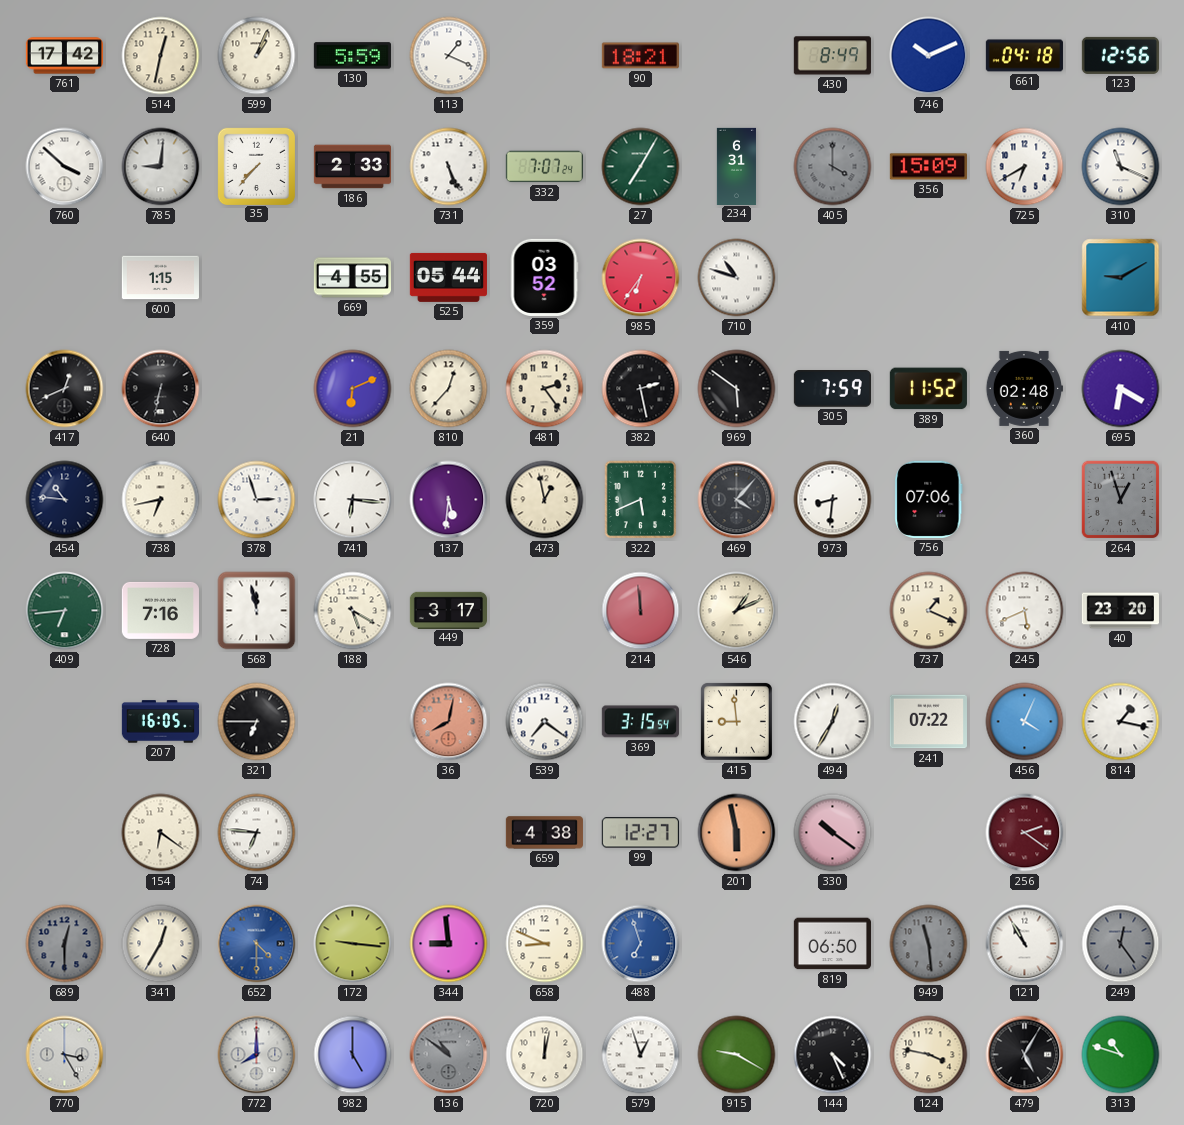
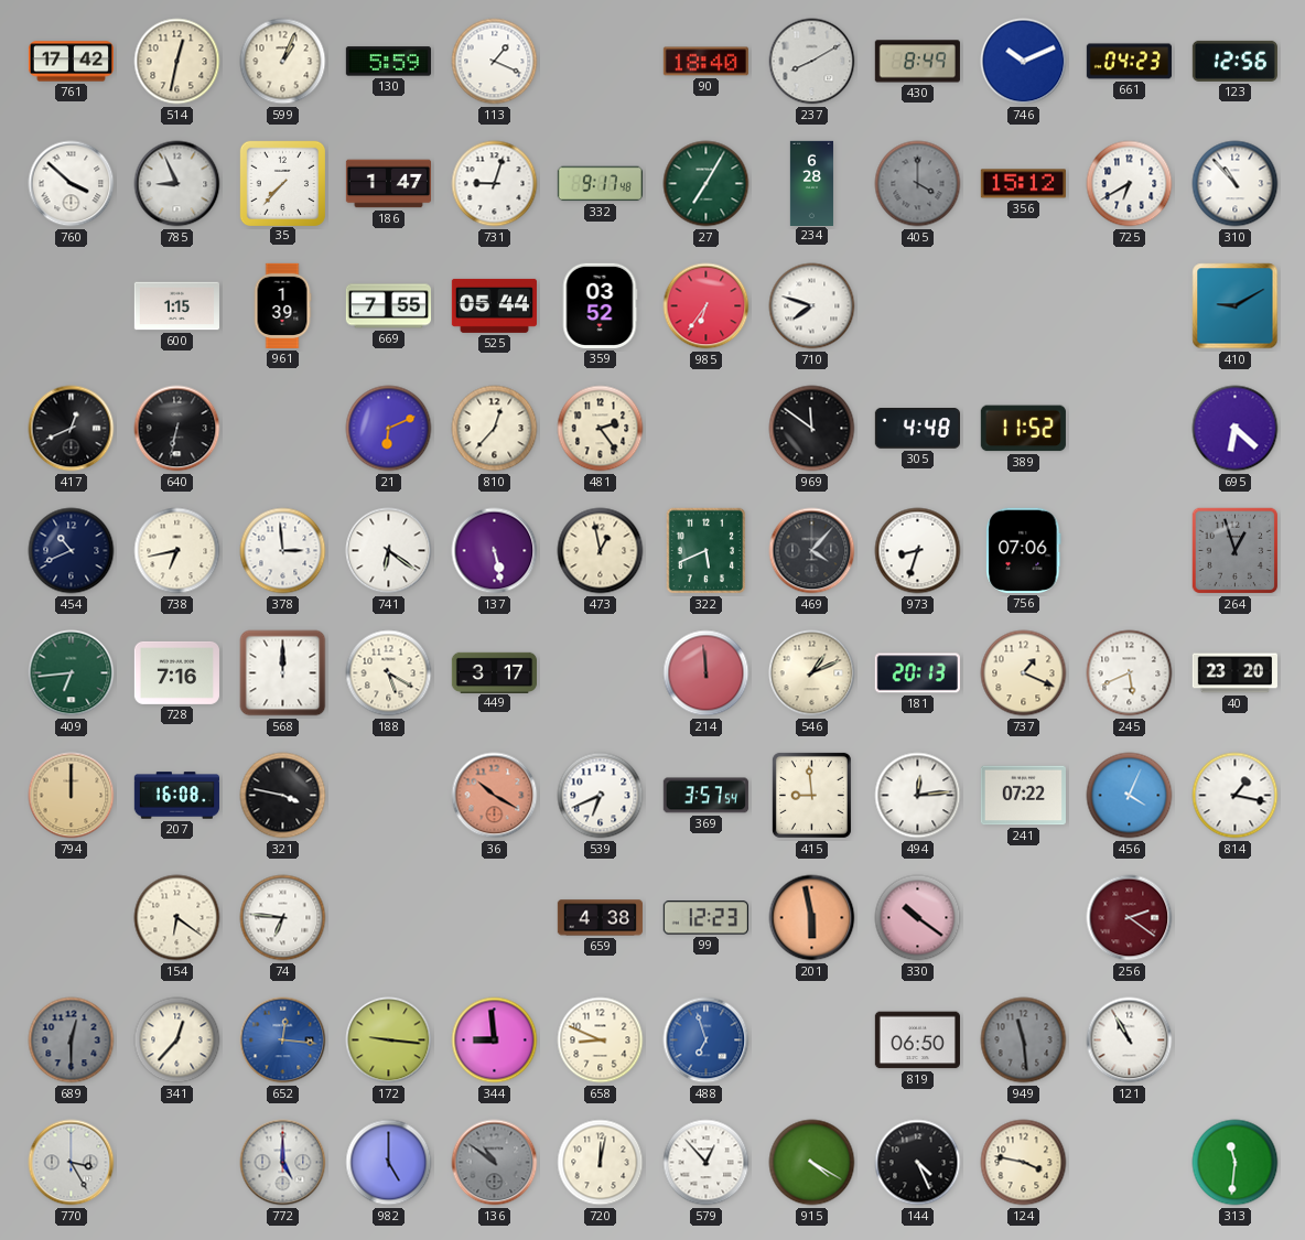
90: 18:21 -> 18:40 (705, 62)
237: none -> 8:10 (812, 62)
661: 04:18 -> 04:23 (1129, 62)
785: 9:01 -> 8:56 (177, 184)
186: 2:33 -> 1:47 (388, 184)
731: 5:26 -> 9:03 (495, 184)
332: 7:07 -> 9:17 (600, 184)
234: 6:31 -> 6:28 (811, 183)
356: 15:09 -> 15:12 (1023, 184)
310: 11:19 -> 10:53 (1236, 184)
961: none -> 1:39 (282, 305)
669: 4:55 -> 7:55 (388, 306)
710: 10:48 -> 7:48 (812, 306)
382: 2:28 -> none (641, 389)
969: 5:51 -> 11:51 (812, 429)
305: 7:59 -> 4:48 (917, 429)
360: 02:48 -> none (1024, 388)
695: 6:20 -> 6:22 (1236, 429)
454: 10:46 -> 10:41 (72, 551)
378: 2:57 -> 2:59 (283, 551)
741: 6:16 -> 6:21 (389, 551)
137: 5:31 -> 5:28 (495, 551)
973: 8:31 -> 8:33 (918, 551)
568: 11:58 -> 12:00 (283, 673)
181: none -> 20:13 (917, 673)
794: none -> 12:00 (72, 796)
207: 16:05 -> 16:08 (176, 796)
321: 6:45 -> 3:47 (283, 796)
36: 8:02 -> 10:20 (495, 796)
539: 7:21 -> 6:41 (601, 796)
369: 3:15 -> 3:57 (705, 796)
494: 12:35 -> 12:14 (918, 796)
99: 12:27 -> 12:23 (705, 918)
341: 12:35 -> 12:37 (177, 1040)
652: 4:30 -> 12:16 (283, 1040)
249: 12:24 -> none (1121, 944)
772: 8:00 -> 5:00 (283, 1163)
579: 12:57 -> 12:53 (707, 1163)
915: 9:20 -> 4:20 (812, 1163)
479: 5:05 -> none (1025, 1055)
313: 10:48 -> 11:31 (1236, 1163)
